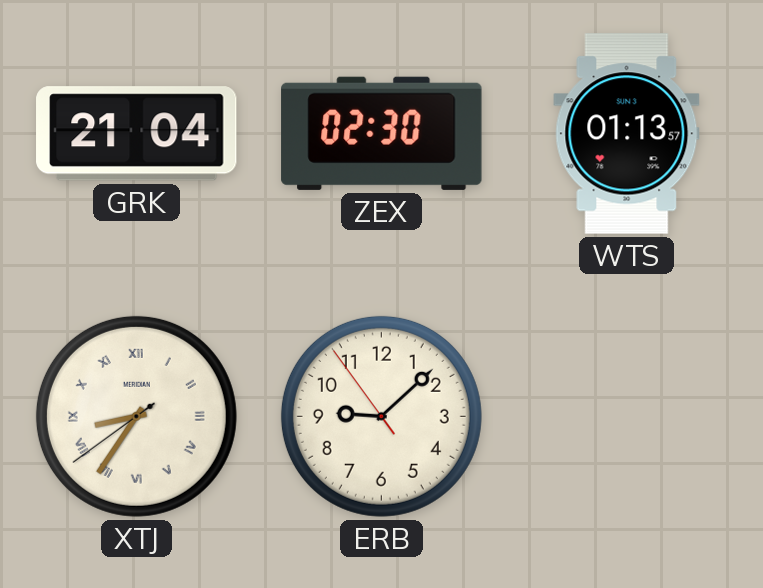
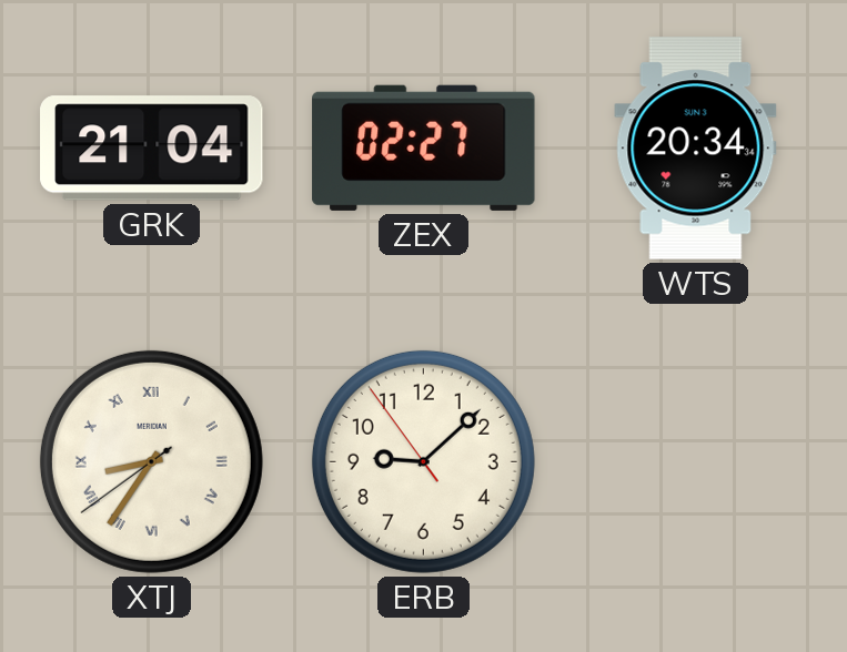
ZEX: 02:30 -> 02:27 (424, 147)
WTS: 01:13 -> 20:34 (696, 149)
